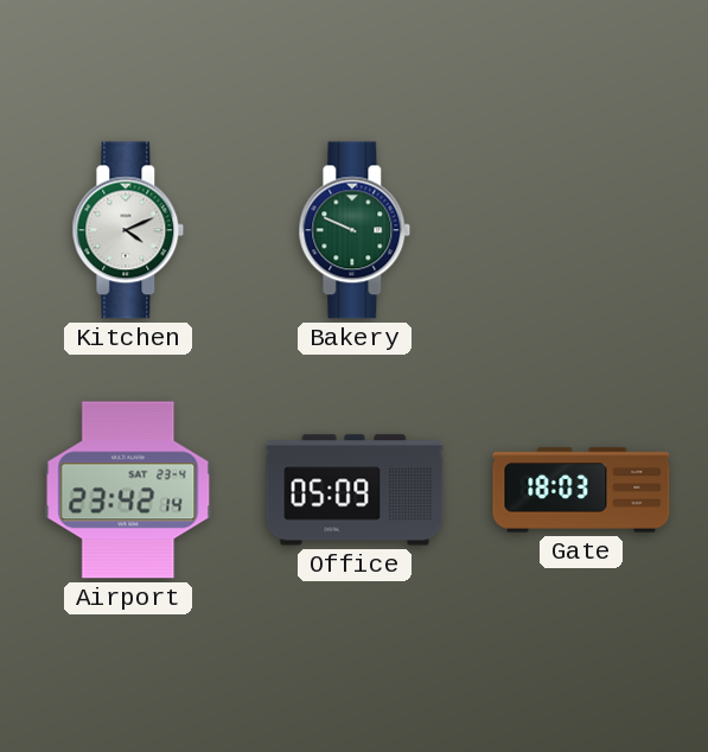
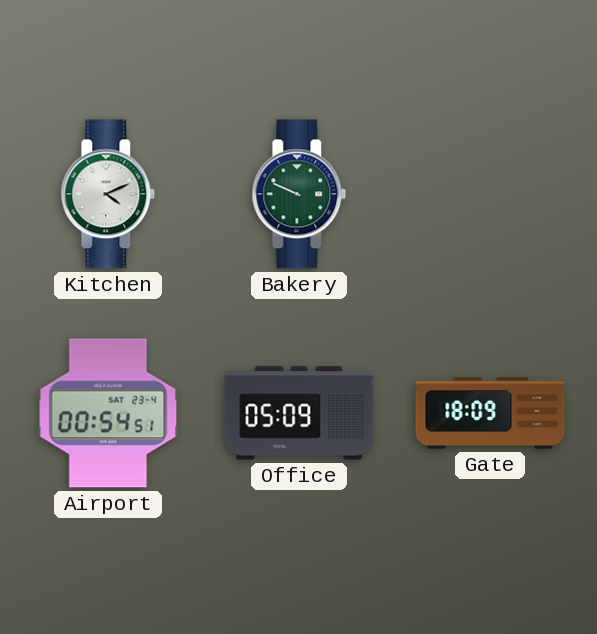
Airport: 23:42 -> 00:54 (108, 413)
Gate: 18:03 -> 18:09 (490, 413)
